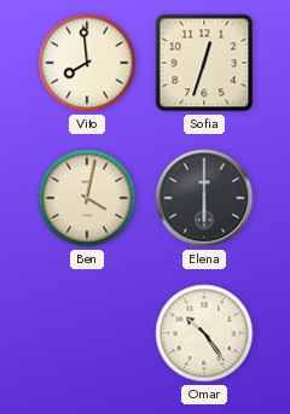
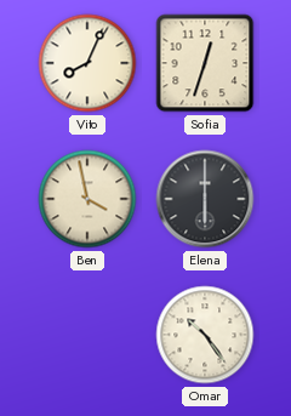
Vito: 7:59 -> 8:04 (87, 63)
Ben: 4:02 -> 3:58 (87, 199)
